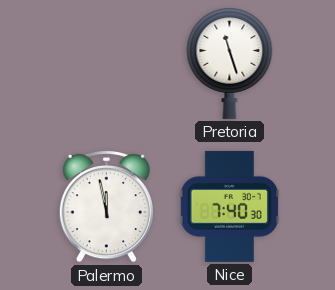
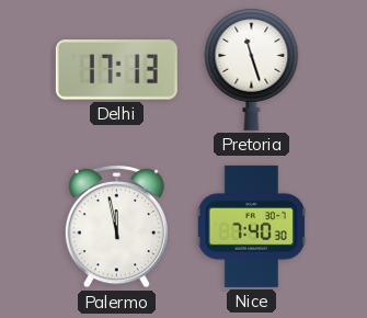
Delhi: none -> 17:13 (116, 70)
